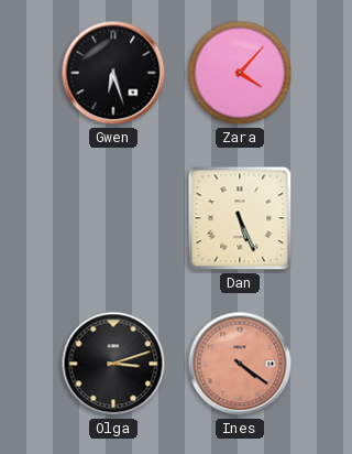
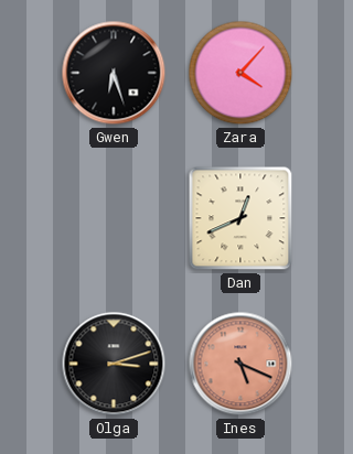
Dan: 5:26 -> 12:41 (240, 218)
Ines: 4:21 -> 5:19 (240, 364)
